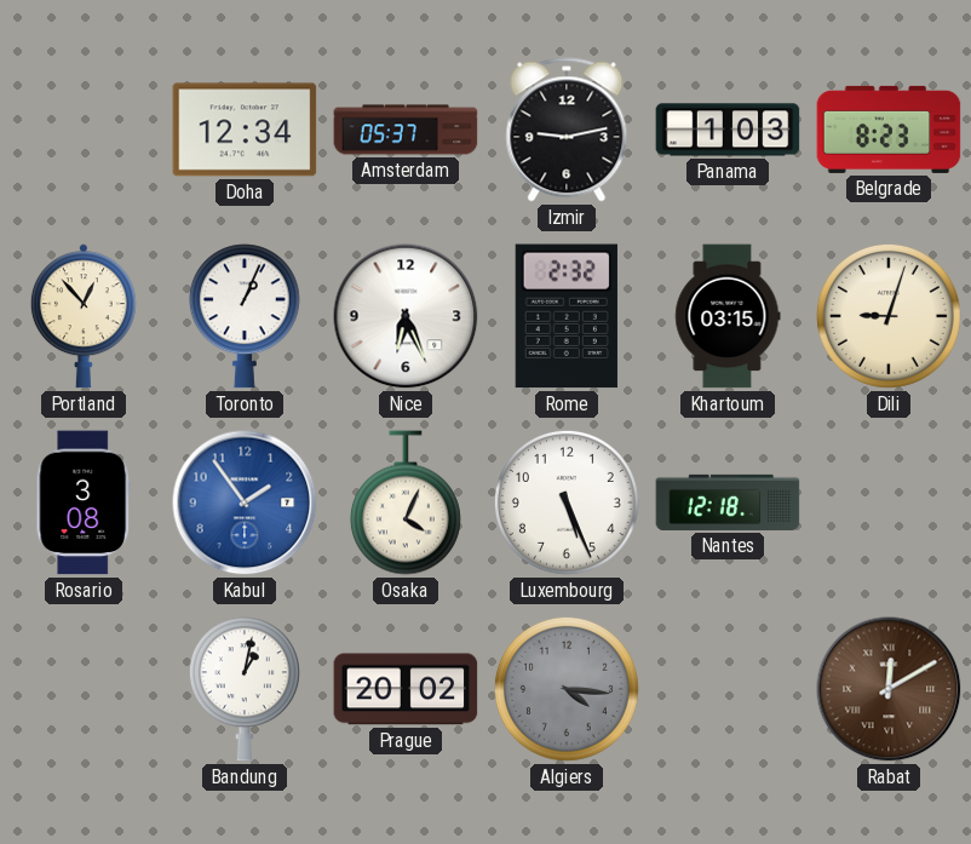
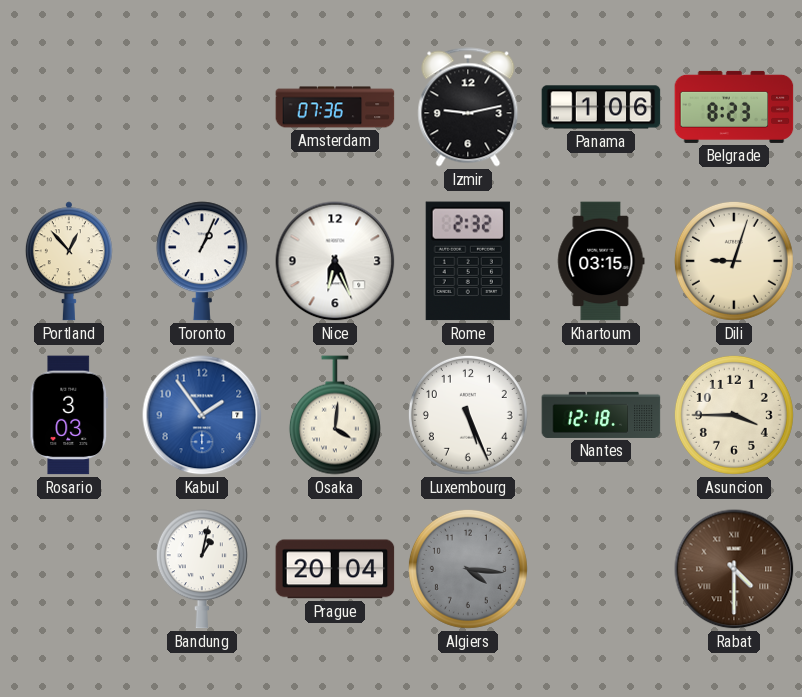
Doha: 12:34 -> none (245, 130)
Amsterdam: 05:37 -> 07:36 (335, 107)
Panama: 1:03 -> 1:06 (601, 107)
Rosario: 3:08 -> 3:03 (69, 415)
Osaka: 4:04 -> 4:01 (335, 415)
Asuncion: none -> 3:45 (734, 415)
Prague: 20:02 -> 20:04 (335, 569)
Rabat: 12:10 -> 4:30 (734, 569)
